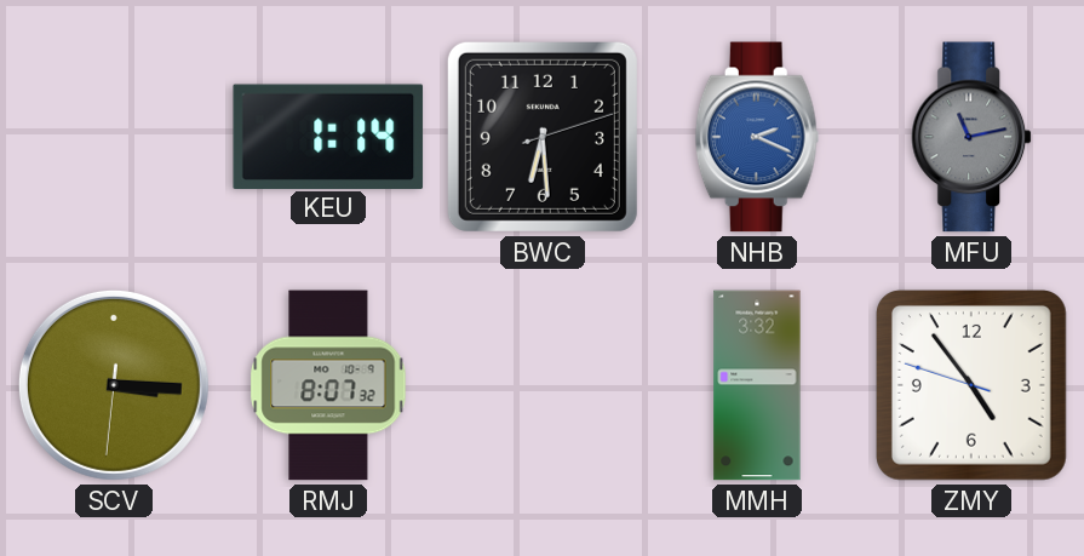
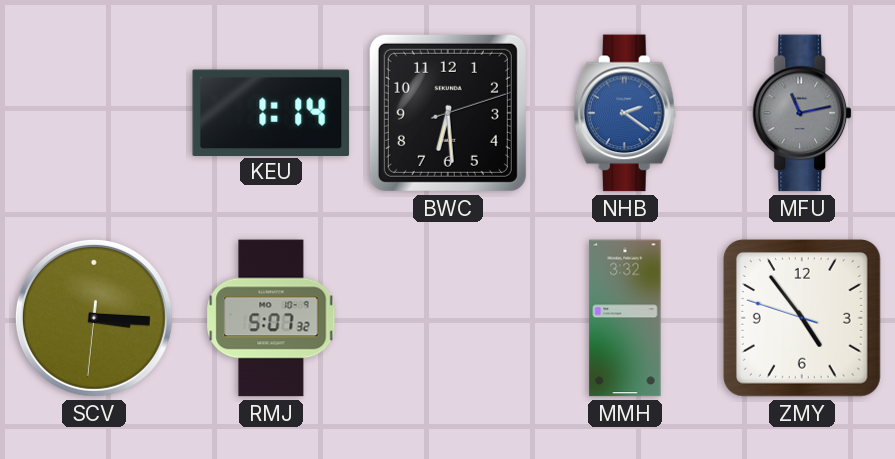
NHB: 2:19 -> 2:21 (625, 113)
RMJ: 8:07 -> 5:07 (271, 318)
